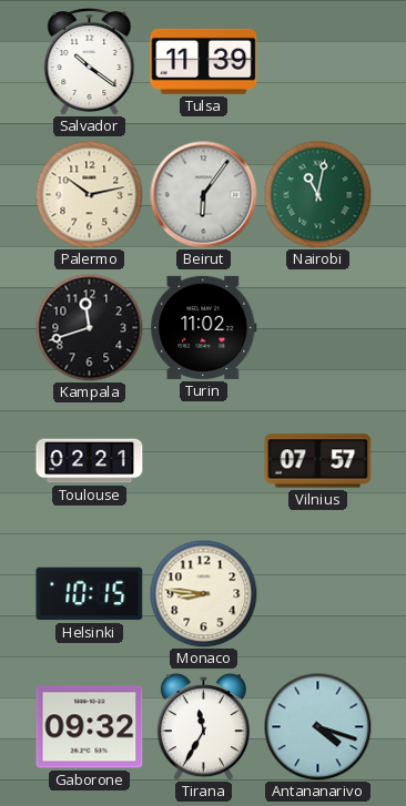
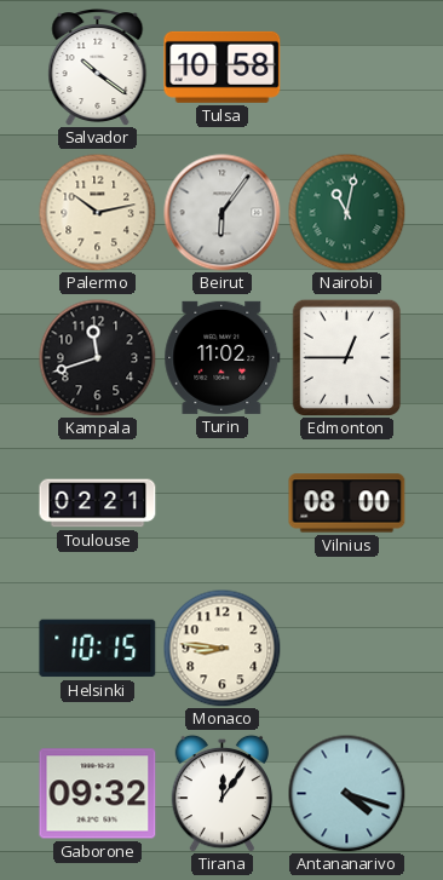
Tulsa: 11:39 -> 10:58 (223, 67)
Edmonton: none -> 12:45 (346, 357)
Vilnius: 07:57 -> 08:00 (347, 504)
Tirana: 11:35 -> 12:06 (223, 793)
